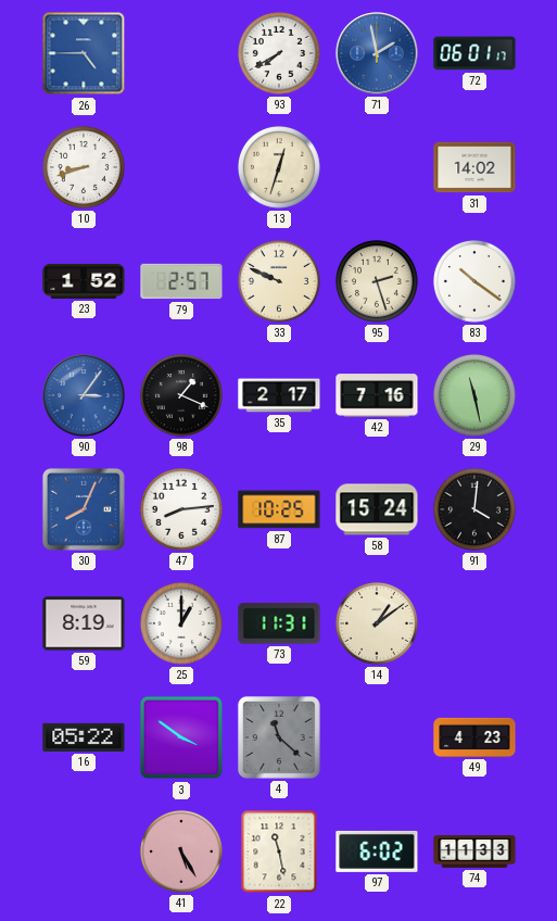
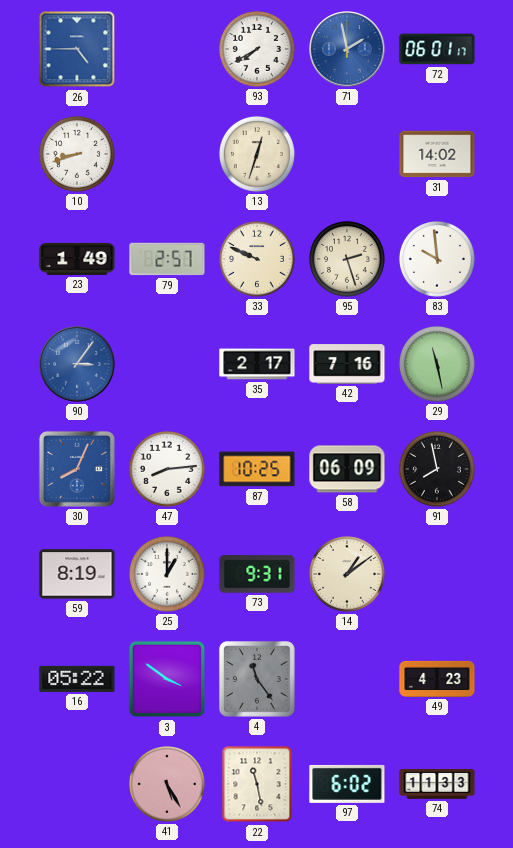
23: 1:52 -> 1:49 (77, 259)
83: 10:21 -> 9:59 (437, 259)
98: 1:19 -> none (181, 395)
58: 15:24 -> 06:09 (347, 469)
91: 4:01 -> 7:58 (437, 469)
73: 11:31 -> 9:31 (257, 574)
4: 11:22 -> 11:24 (257, 679)
